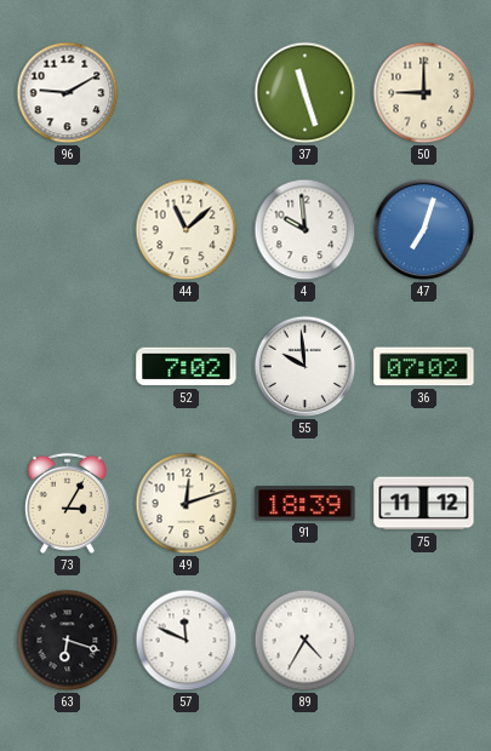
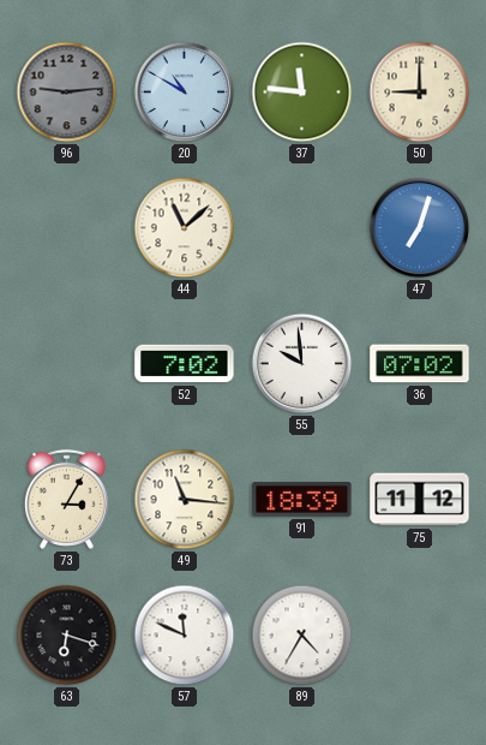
96: 9:10 -> 9:14 (67, 93)
96 dial: white -> grey (67, 93)
20: none -> 10:50 (185, 93)
37: 11:27 -> 11:46 (302, 93)
4: 9:59 -> none (306, 230)
49: 12:12 -> 11:16 (185, 500)
